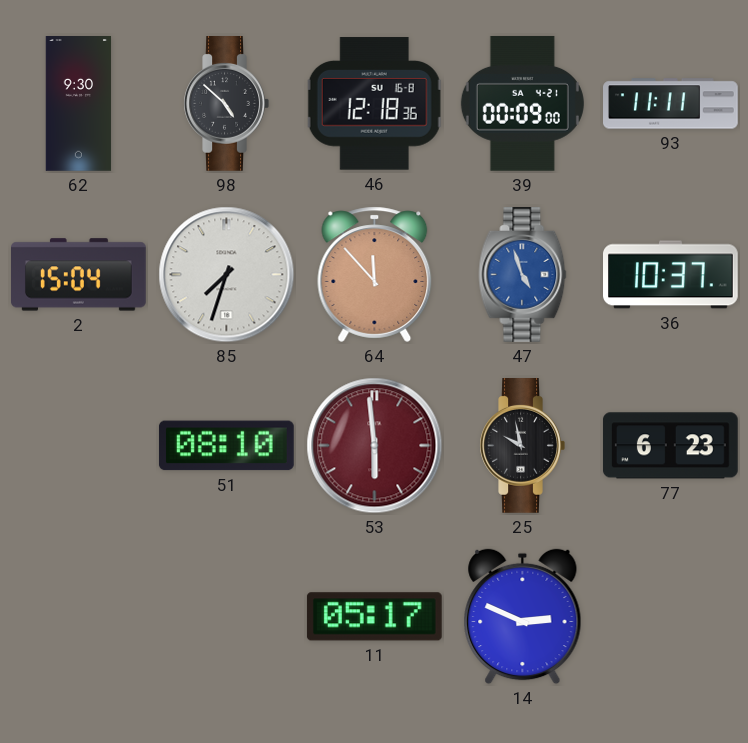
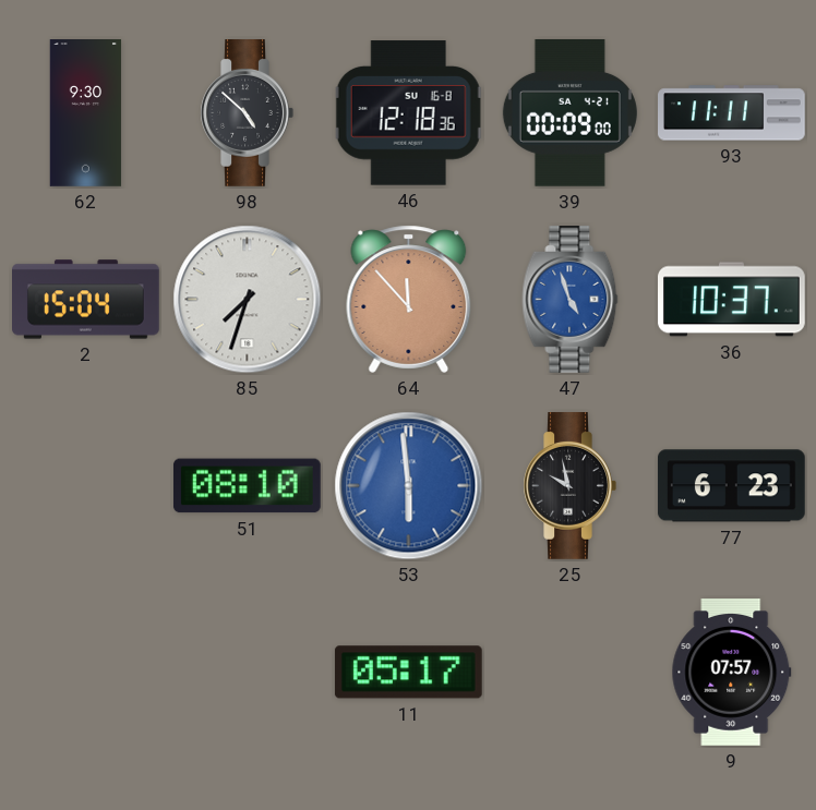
53 dial: burgundy -> blue (409, 486)
14: 2:49 -> none (523, 617)
9: none -> 07:57 (732, 673)
